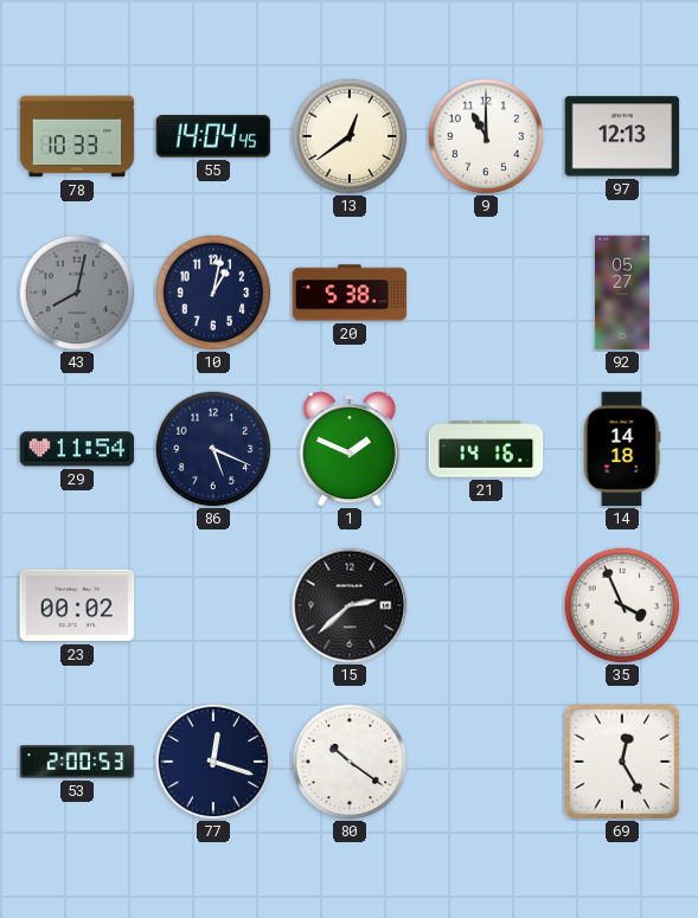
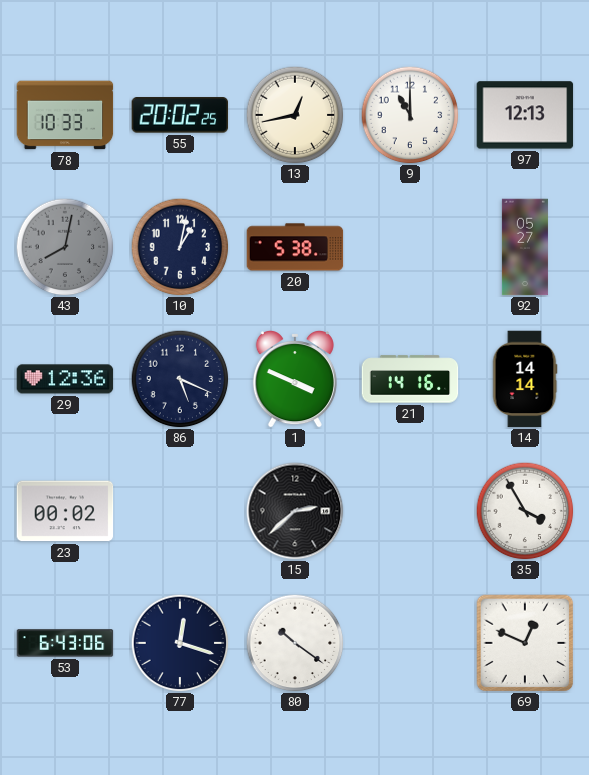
55: 14:04 -> 20:02 (180, 115)
13: 12:39 -> 12:43 (295, 115)
29: 11:54 -> 12:36 (65, 379)
1: 1:49 -> 3:49 (295, 379)
14: 14:18 -> 14:14 (525, 379)
35: 3:56 -> 3:55 (525, 511)
53: 2:00 -> 6:43 (65, 643)
69: 12:25 -> 12:49 (525, 643)
